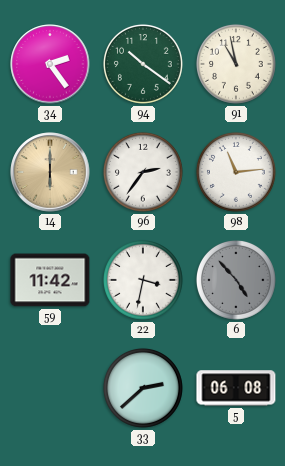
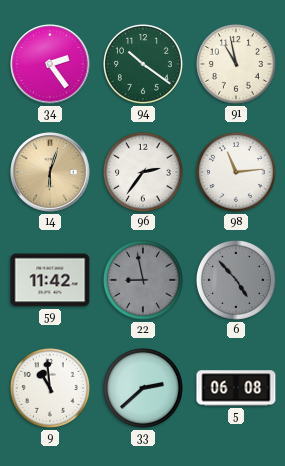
14: 6:00 -> 6:03 (50, 172)
22: 3:32 -> 8:58 (143, 280)
22 dial: white -> grey (143, 280)
9: none -> 10:59 (50, 388)
